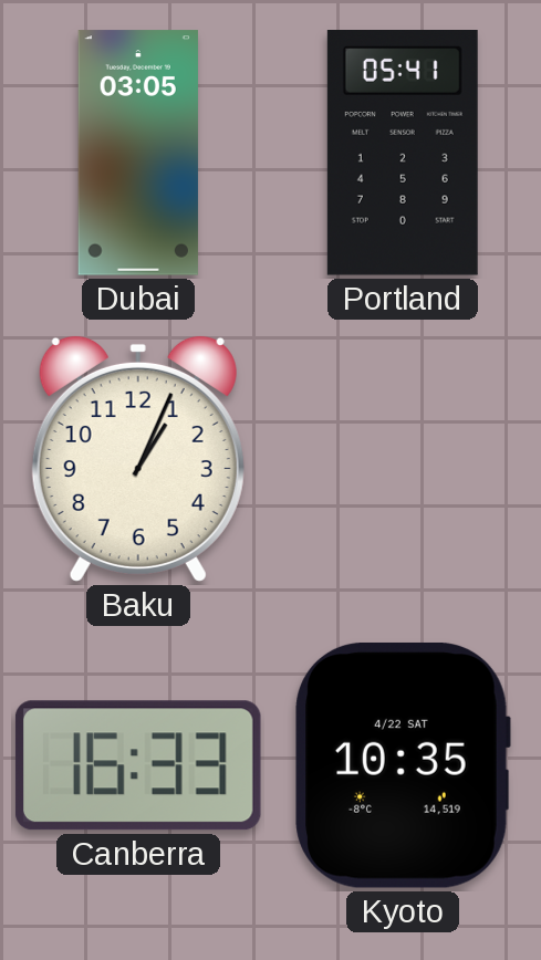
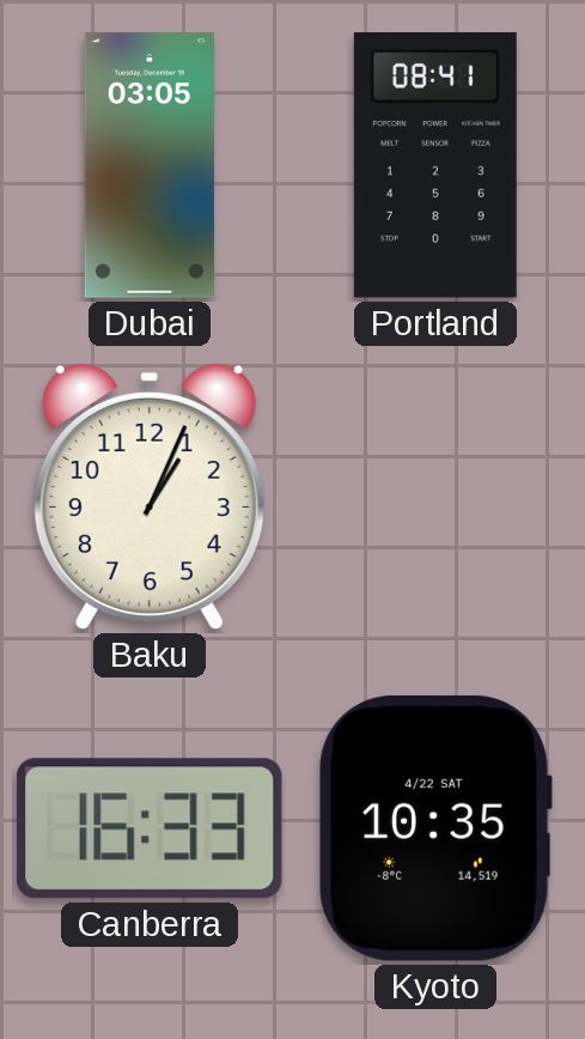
Portland: 05:41 -> 08:41 (435, 166)
